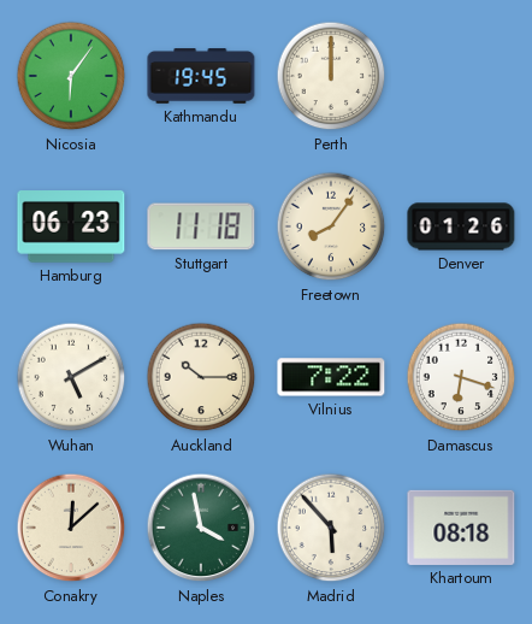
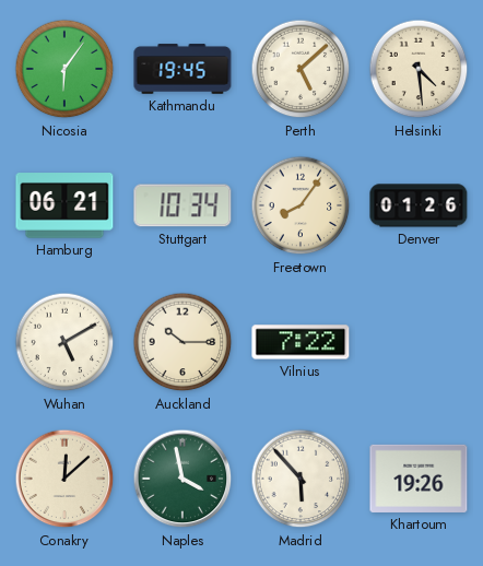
Perth: 12:00 -> 5:08 (301, 69)
Helsinki: none -> 4:29 (419, 69)
Hamburg: 06:23 -> 06:21 (64, 205)
Stuttgart: 11:18 -> 10:34 (182, 205)
Damascus: 6:18 -> none (461, 377)
Khartoum: 08:18 -> 19:26 (419, 479)
